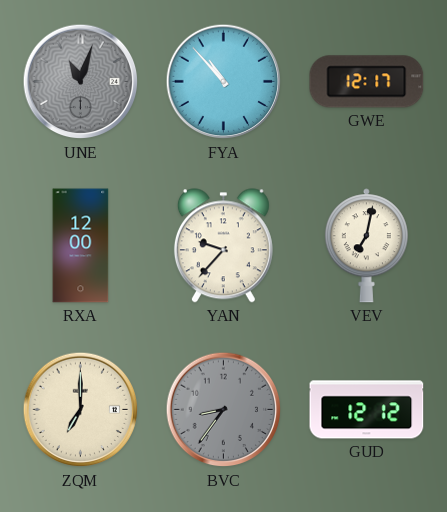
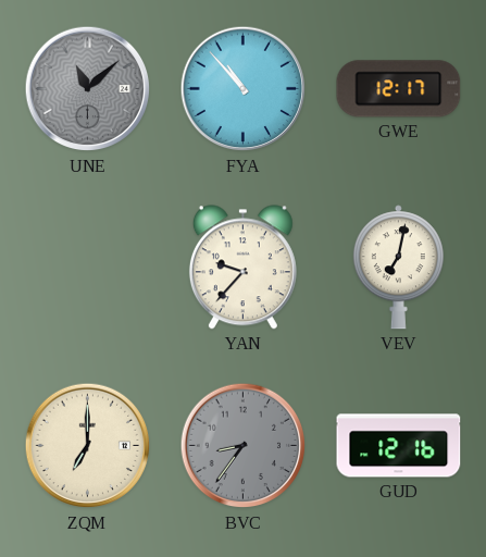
UNE: 11:03 -> 11:08 (88, 89)
RXA: 12:00 -> none (81, 246)
GUD: 12:12 -> 12:16 (399, 446)
